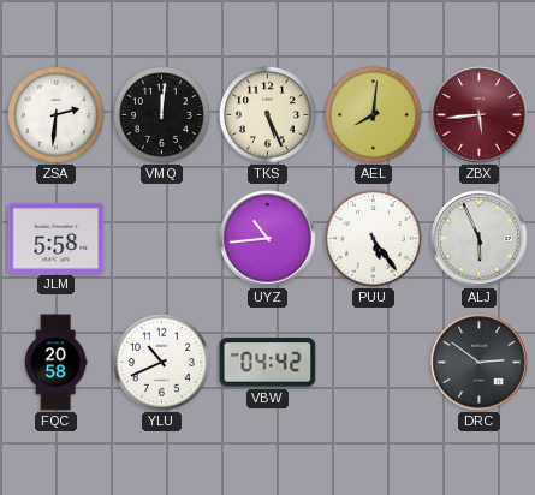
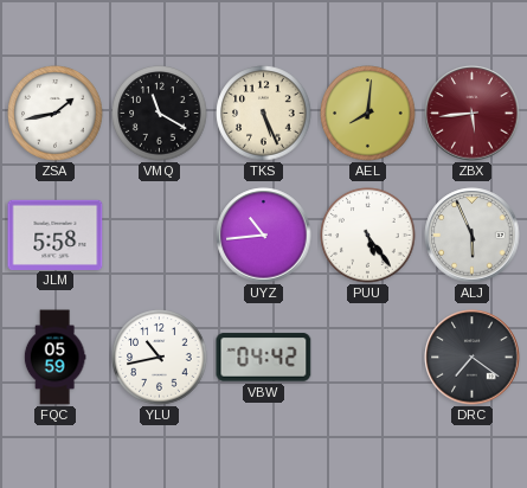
ZSA: 2:31 -> 1:43 (56, 114)
VMQ: 12:01 -> 11:20 (160, 114)
FQC: 20:58 -> 05:59 (54, 358)
YLU: 10:41 -> 10:43 (160, 358)
DRC: 2:51 -> 7:21 (473, 358)
